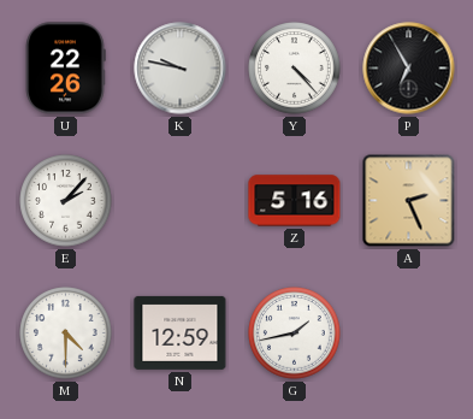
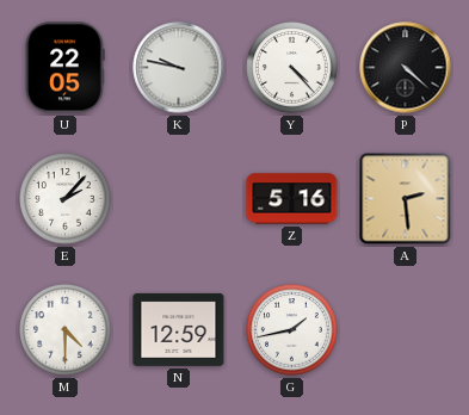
U: 22:26 -> 22:05 (64, 68)
P: 6:55 -> 4:22 (406, 68)
A: 2:26 -> 2:29 (406, 199)
